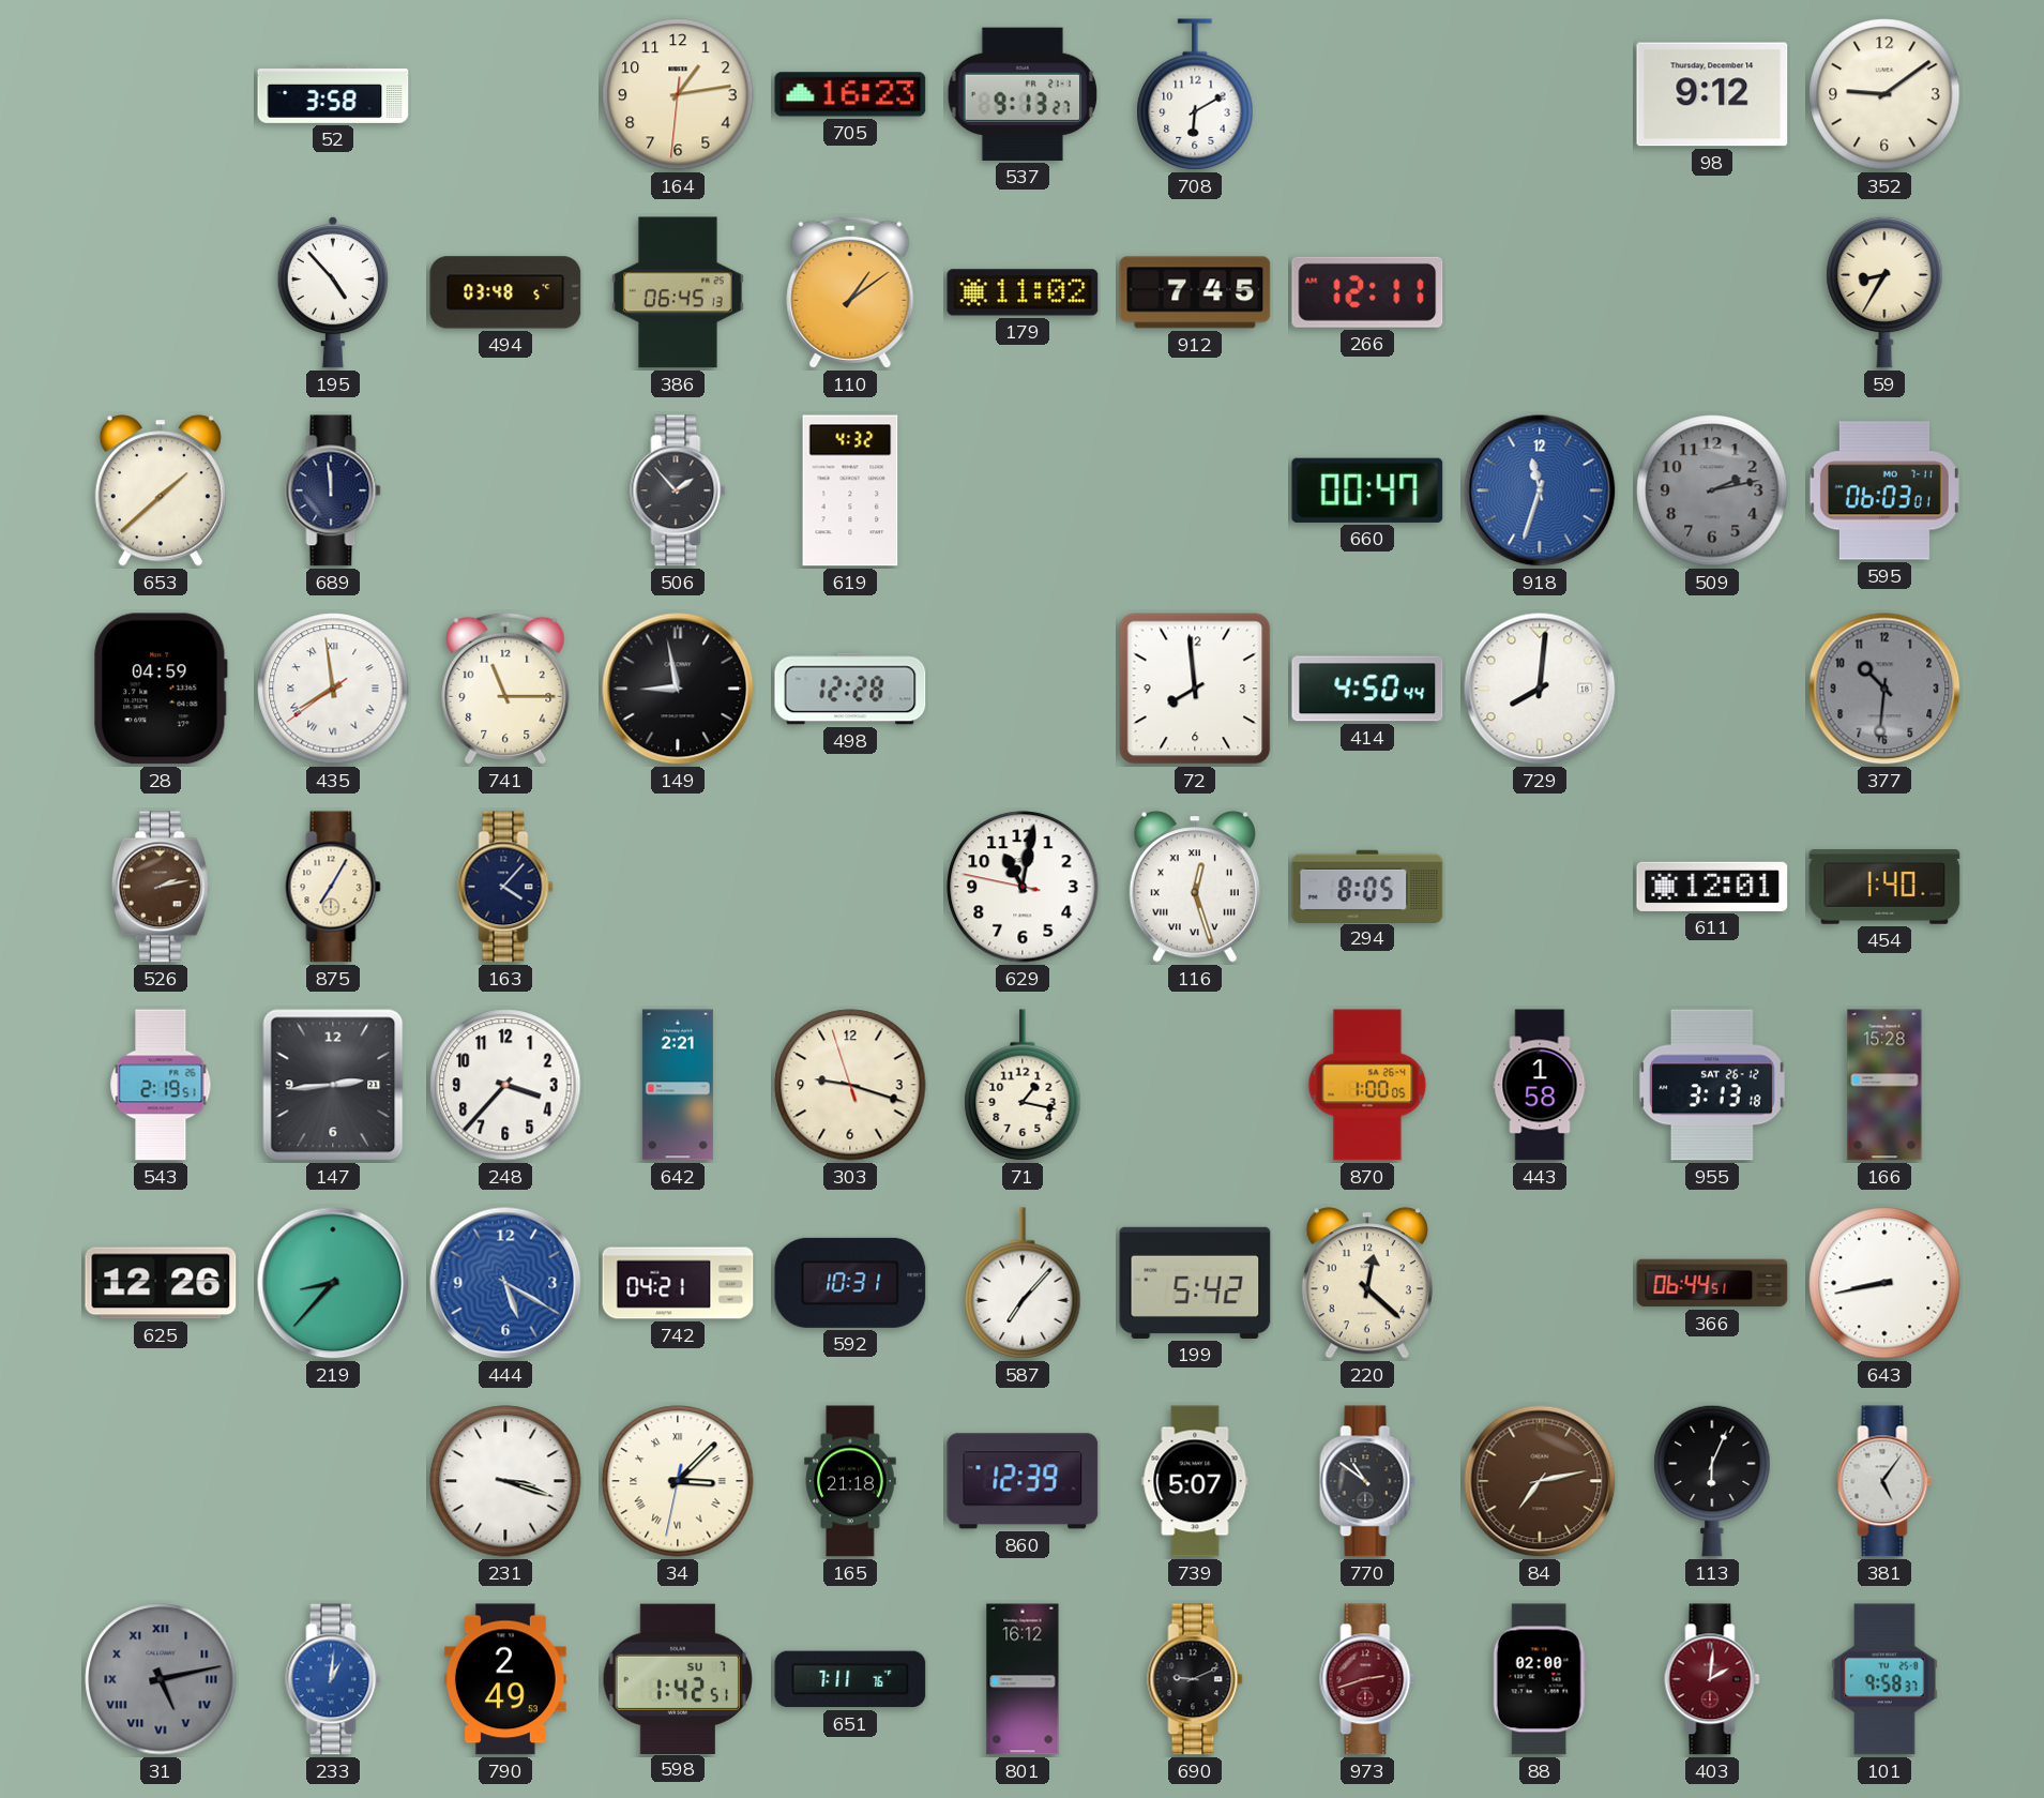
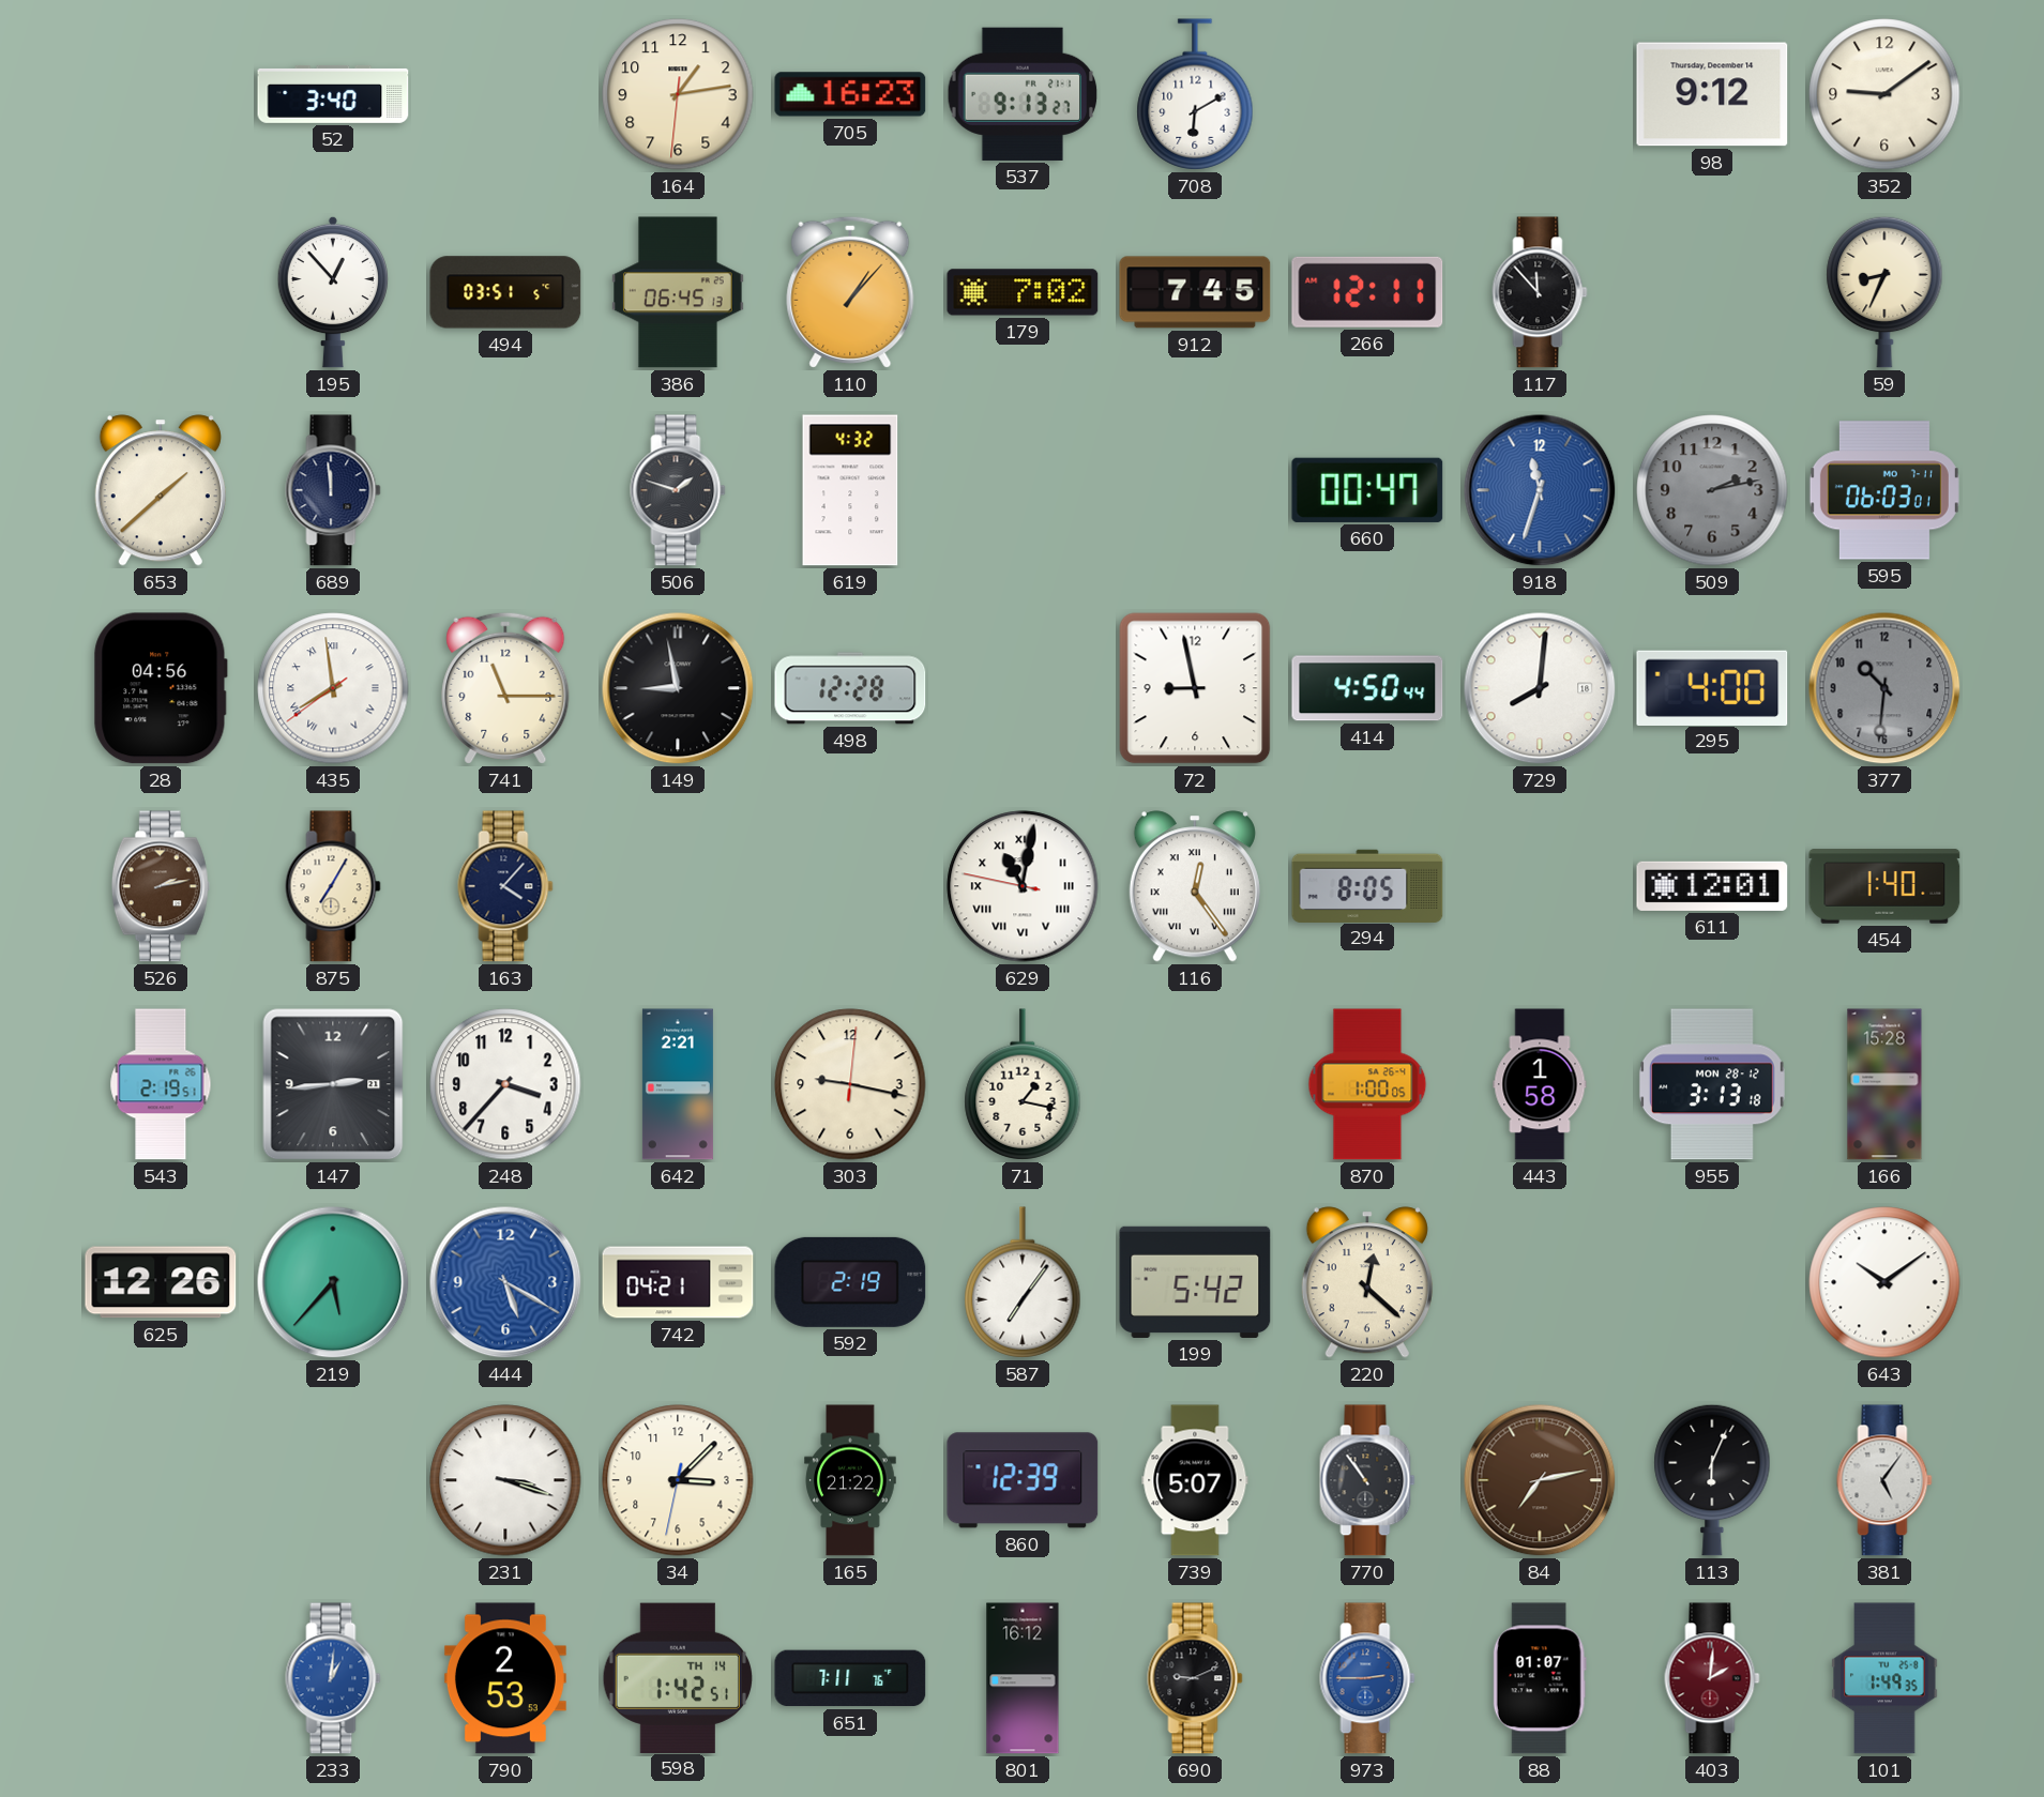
52: 3:58 -> 3:40 (333, 94)
195: 4:53 -> 12:53 (332, 292)
494: 03:48 -> 03:51 (505, 292)
110: 1:09 -> 1:07 (850, 292)
179: 11:02 -> 7:02 (1023, 292)
117: none -> 11:53 (1540, 292)
59: 8:35 -> 8:34 (1884, 292)
506: 1:53 -> 1:48 (678, 490)
28: 04:59 -> 04:56 (161, 688)
72: 7:59 -> 8:58 (1195, 688)
295: none -> 4:00 (1712, 687)
629 numerals: Arabic -> Roman (1023, 886)
116: 12:27 -> 12:24 (1195, 886)
303: 9:17:57 -> 9:17:01 (850, 1084)
955 date: SAT 26-12 -> MON 28-12 (1712, 1084)
219: 8:37 -> 5:37 (333, 1282)
592: 10:31 -> 2:19 (850, 1282)
587: 7:07 -> 7:06 (1023, 1282)
366: 06:44 -> none (1712, 1283)
643: 8:43 -> 10:09 (1884, 1282)
34 numerals: Roman -> Arabic (678, 1480)
165: 21:18 -> 21:22 (850, 1480)
770: 10:51 -> 10:54 (1367, 1480)
31: 5:13 -> none (161, 1679)
790: 2:49 -> 2:53 (505, 1678)
598 date: SU 7 -> TH 14 (678, 1677)
973: 2:42 -> 2:45 (1367, 1678)
973 dial: burgundy -> blue (1367, 1678)
88: 02:00 -> 01:07 (1540, 1678)
101: 9:58 -> 1:49 (1884, 1678)
